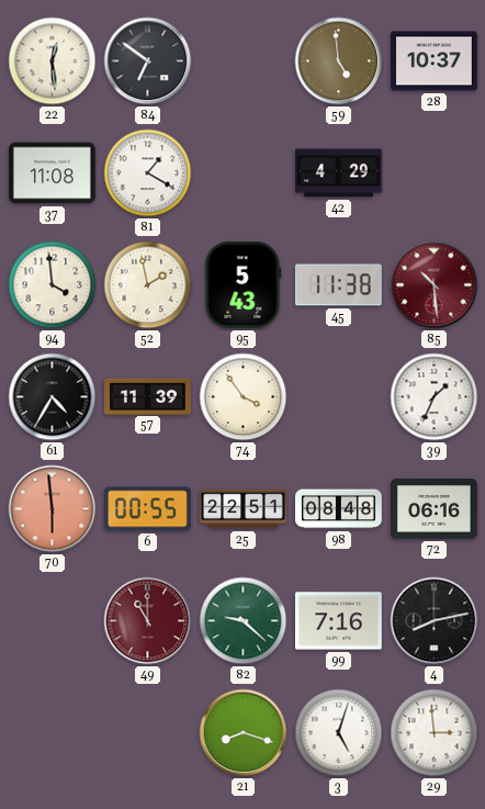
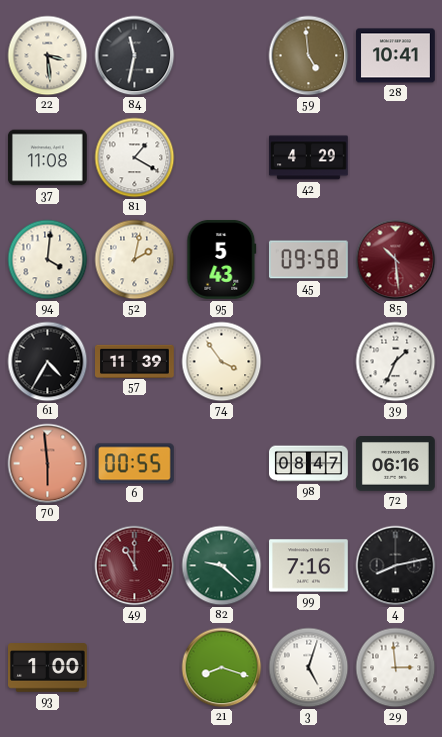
22: 12:29 -> 3:29 (48, 56)
84: 6:51 -> 11:32 (135, 56)
28: 10:37 -> 10:41 (396, 56)
94: 3:59 -> 4:01 (48, 260)
52: 1:58 -> 2:02 (135, 260)
45: 11:38 -> 09:58 (308, 260)
25: 22:51 -> none (244, 509)
98: 08:48 -> 08:47 (309, 464)
93: none -> 1:00 (48, 668)
